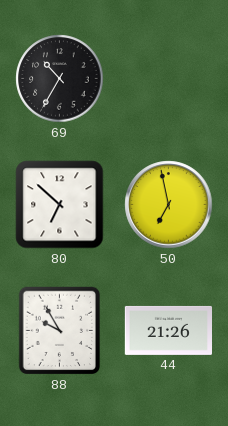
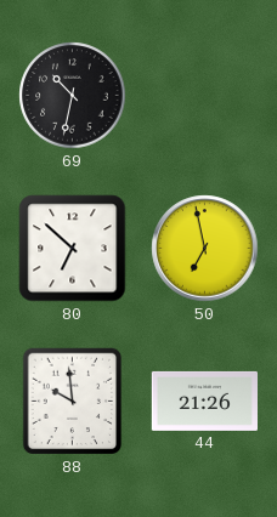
69: 10:35 -> 10:32 (73, 96)
88: 9:55 -> 9:59 (73, 402)
